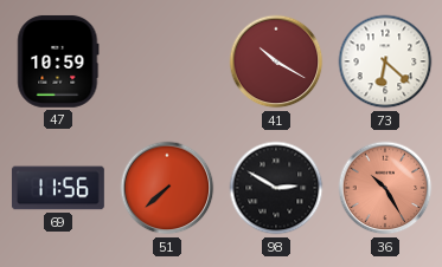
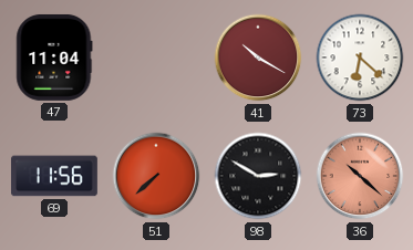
47: 10:59 -> 11:04 (54, 58)
36: 10:25 -> 10:22 (360, 176)
